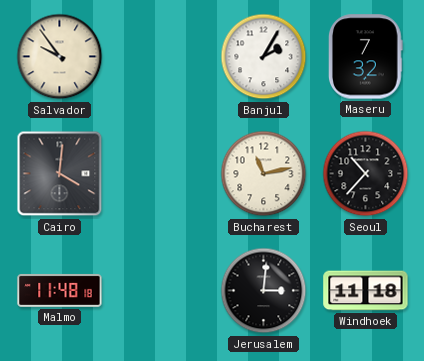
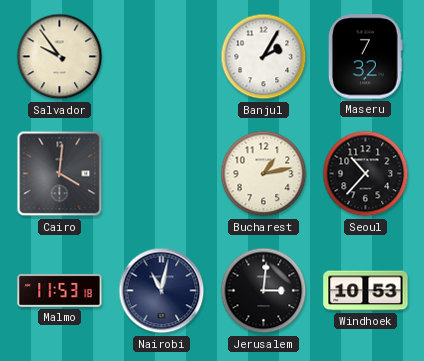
Bucharest: 11:13 -> 1:13 (264, 174)
Malmo: 11:48 -> 11:53 (60, 290)
Nairobi: none -> 11:02 (162, 291)
Windhoek: 11:18 -> 10:53 (366, 291)
